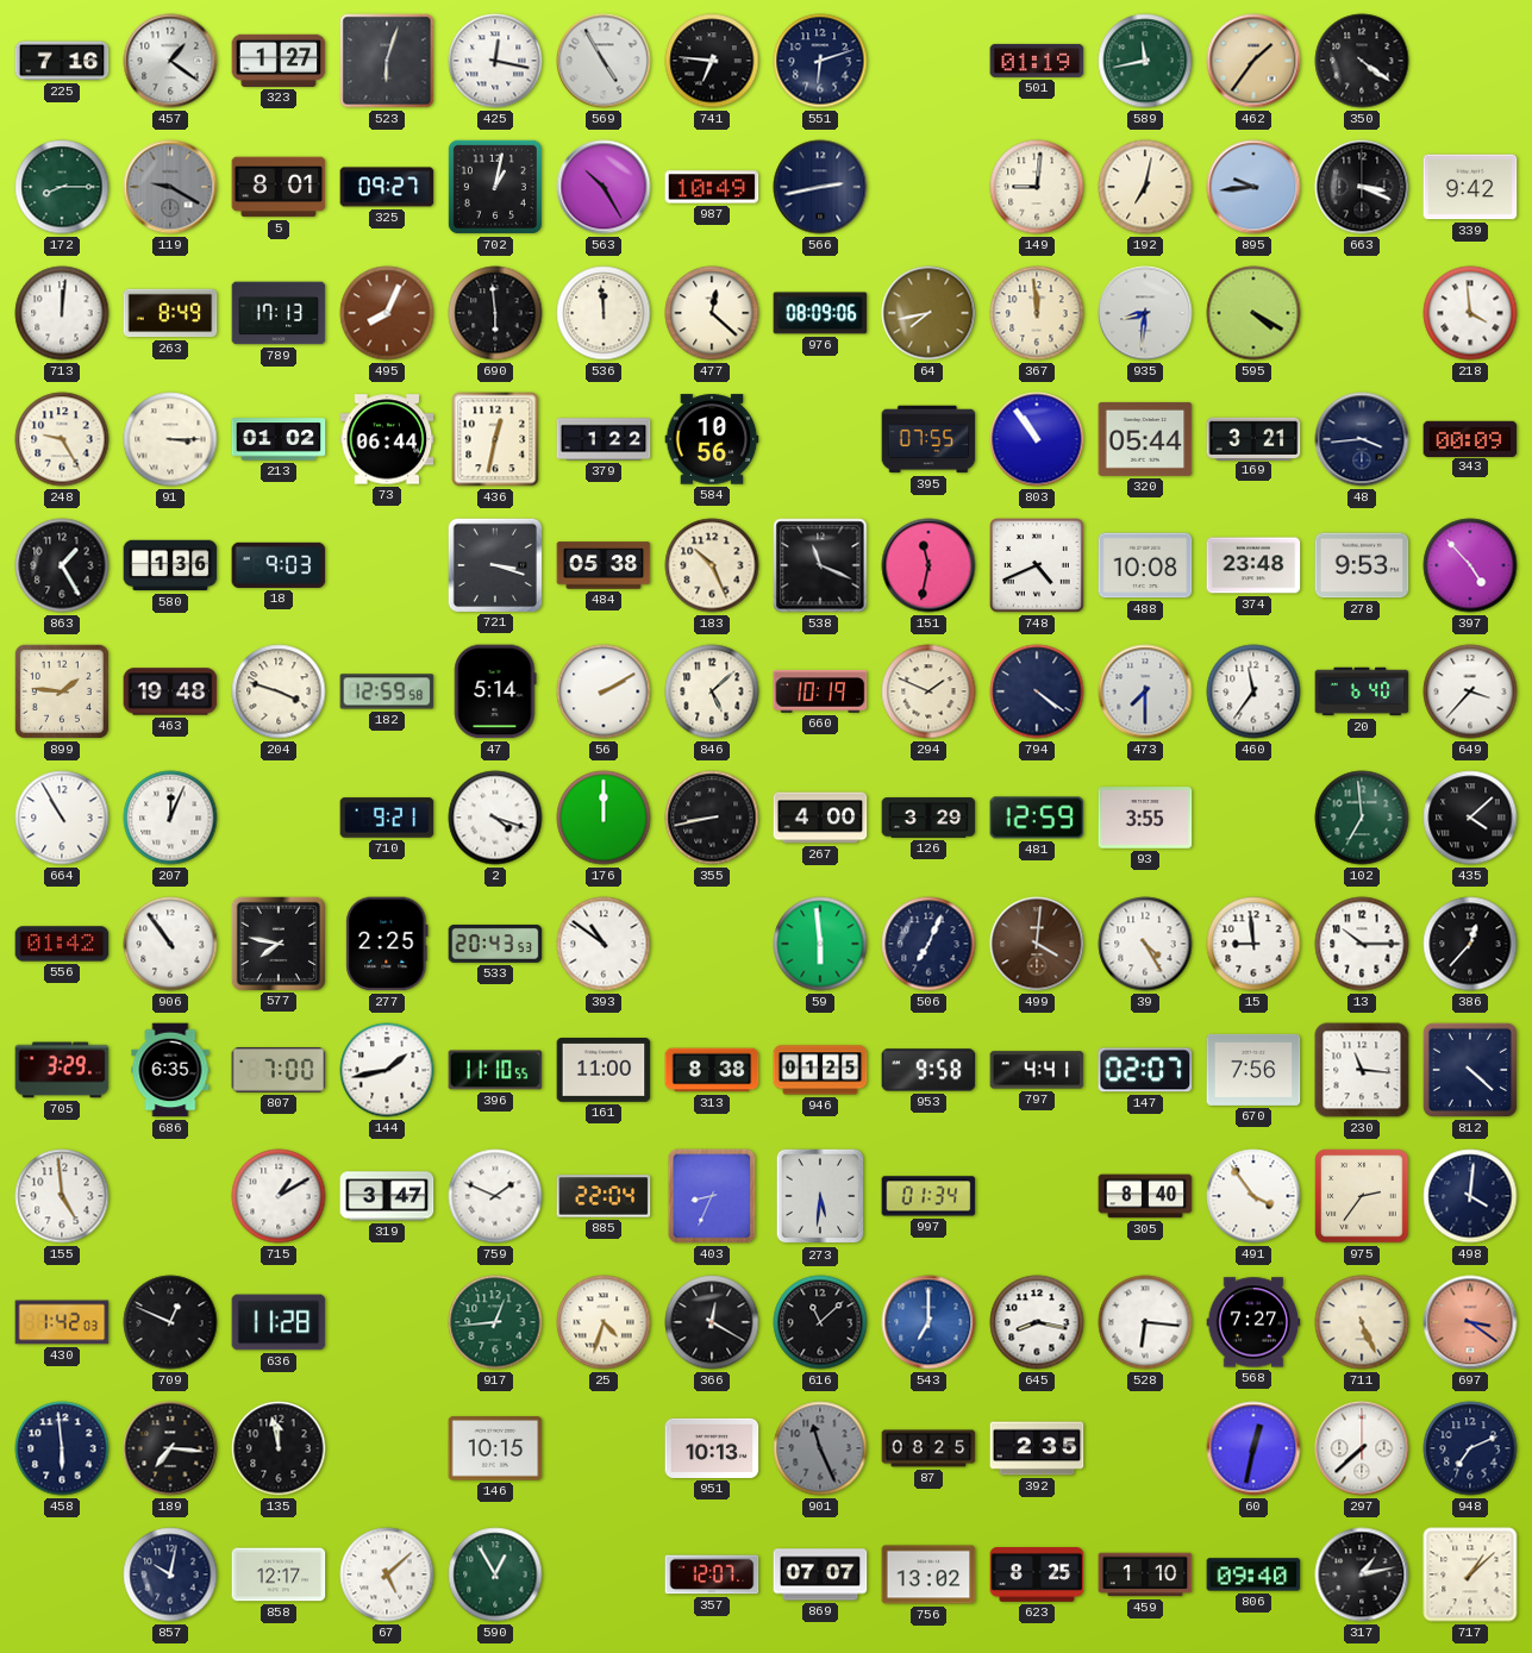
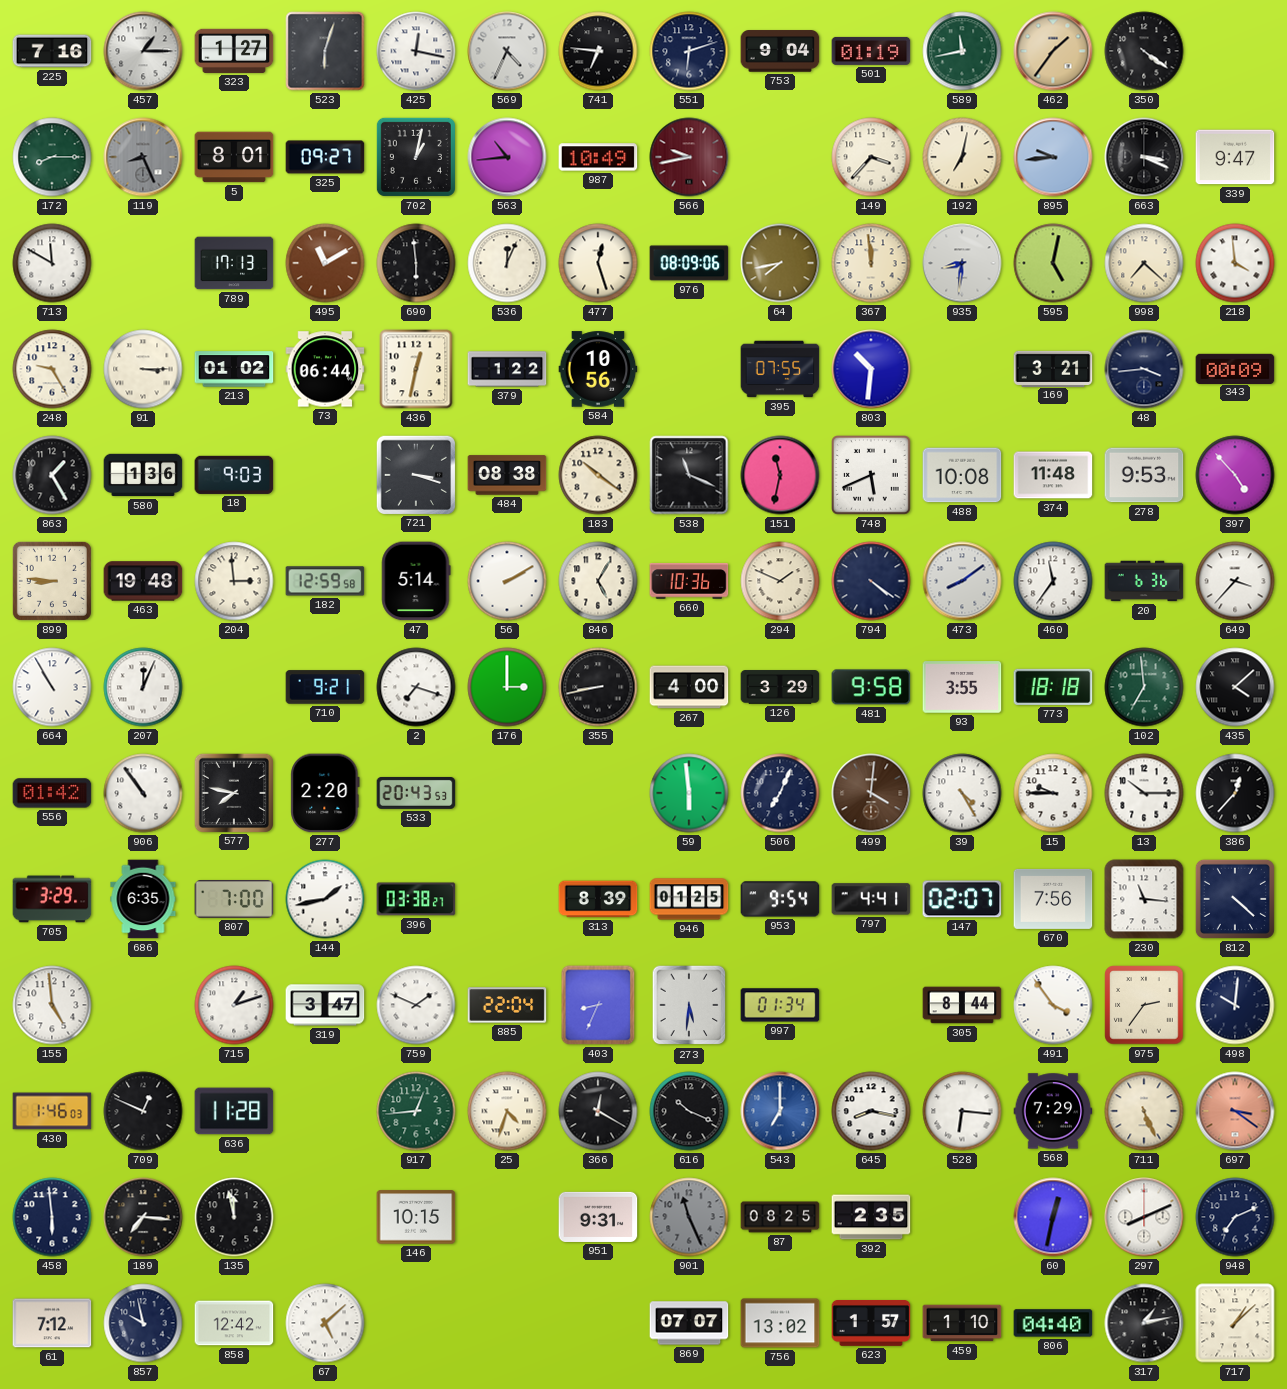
457: 1:21 -> 1:15 (143, 51)
569: 4:55 -> 4:34 (507, 51)
753: none -> 9:04 (780, 51)
119: 9:20 -> 8:26 (143, 157)
563: 10:25 -> 10:44 (507, 157)
566: 2:43 -> 9:43 (689, 157)
566 dial: navy -> burgundy (689, 157)
149: 9:01 -> 3:37 (871, 157)
339: 9:42 -> 9:47 (1235, 157)
713: 12:01 -> 11:50 (52, 263)
263: 8:49 -> none (170, 313)
495: 8:04 -> 11:10 (325, 263)
536: 11:59 -> 12:04 (507, 263)
477: 12:22 -> 12:27 (598, 263)
595: 4:20 -> 5:02 (1053, 263)
998: none -> 7:22 (1144, 263)
803: 10:54 -> 10:31 (871, 369)
320: 05:44 -> none (1145, 439)
484: 05:38 -> 08:38 (507, 475)
183: 10:26 -> 10:21 (598, 475)
748: 4:41 -> 5:41 (872, 476)
374: 23:48 -> 11:48 (1053, 475)
899: 1:46 -> 8:46 (52, 581)
204: 3:48 -> 2:59 (234, 581)
846: 5:08 -> 5:05 (598, 581)
660: 10:19 -> 10:36 (689, 581)
473: 7:30 -> 8:09 (962, 581)
20: 6:40 -> 6:36 (1144, 581)
2: 4:18 -> 7:18 (416, 687)
176: 12:00 -> 3:00 (507, 687)
481: 12:59 -> 9:58 (871, 687)
773: none -> 18:18 (1053, 687)
277: 2:25 -> 2:20 (325, 793)
393: 10:51 -> none (604, 944)
15: 8:59 -> 9:45 (1053, 793)
396: 11:10 -> 03:38 (416, 899)
161: 11:00 -> none (604, 1071)
313: 8:38 -> 8:39 (598, 899)
953: 9:58 -> 9:54 (780, 899)
715: 1:10 -> 1:12 (234, 1005)
305: 8:40 -> 8:44 (962, 1005)
498: 4:01 -> 10:01 (1235, 1005)
430: 1:42 -> 1:46 (52, 1111)
616: 11:08 -> 10:19 (689, 1111)
568: 7:27 -> 7:29 (1053, 1111)
951: 10:13 -> 9:31 (598, 1217)
297: 7:38 -> 8:11 (1144, 1217)
61: none -> 7:12 (52, 1323)
857: 10:02 -> 9:58 (143, 1323)
858: 12:17 -> 12:42 (234, 1323)
590: 12:55 -> none (495, 1574)
357: 12:07 -> none (712, 1574)
623: 8:25 -> 1:57 (871, 1324)
806: 09:40 -> 04:40 (1053, 1323)
